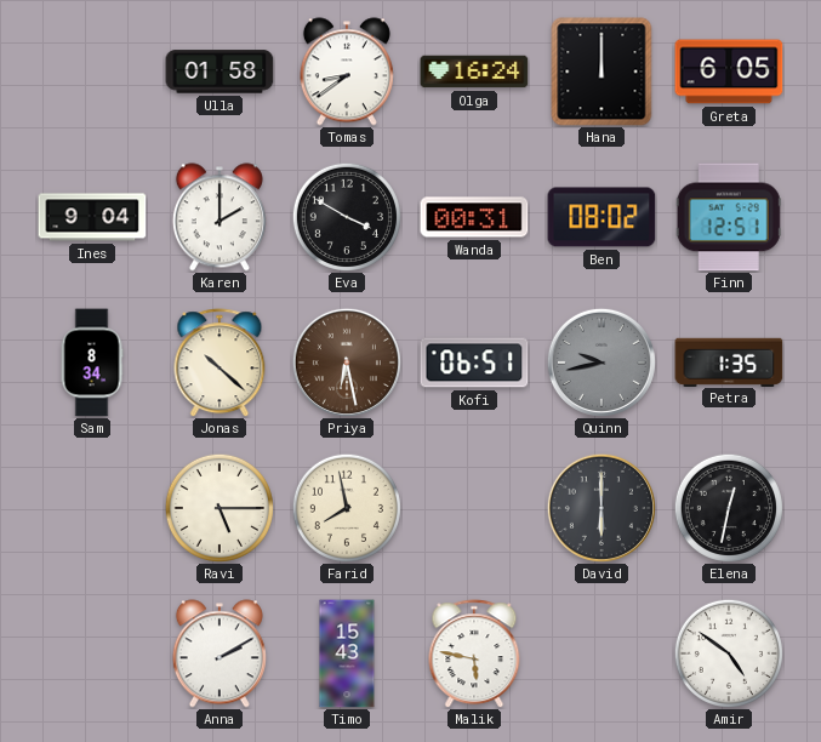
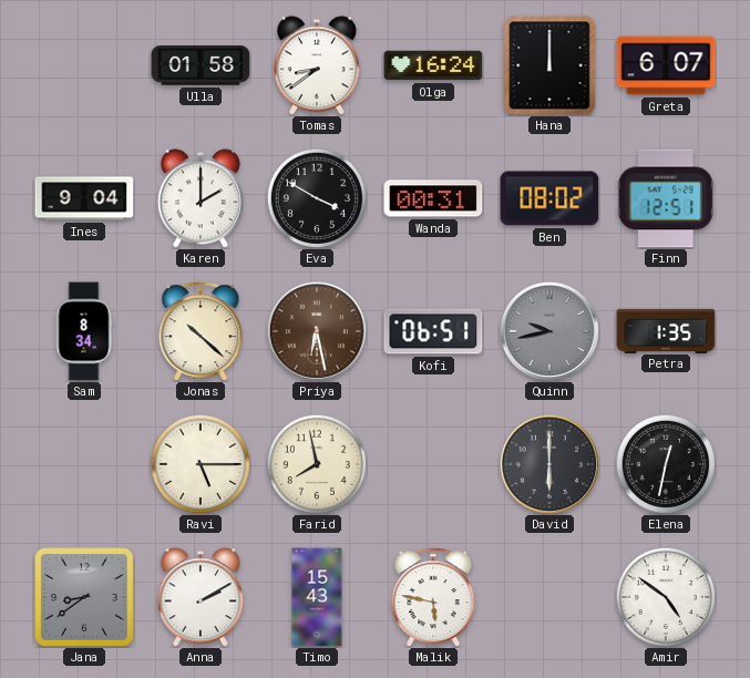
Greta: 6:05 -> 6:07 (666, 65)
Jana: none -> 8:39 (84, 597)
